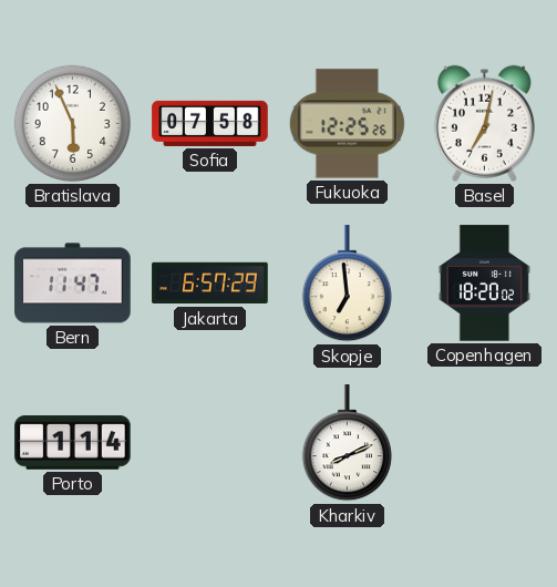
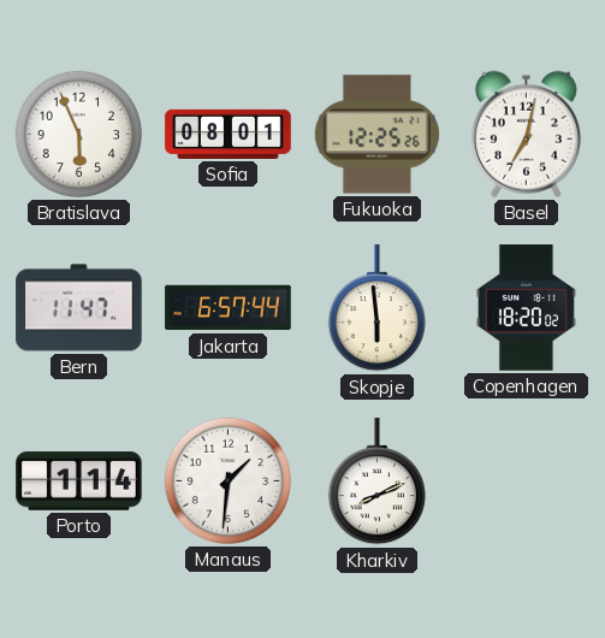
Sofia: 07:58 -> 08:01 (229, 134)
Jakarta: 6:57:29 -> 6:57:44 (229, 308)
Skopje: 6:59 -> 5:59 (376, 308)
Manaus: none -> 1:31 (227, 480)
